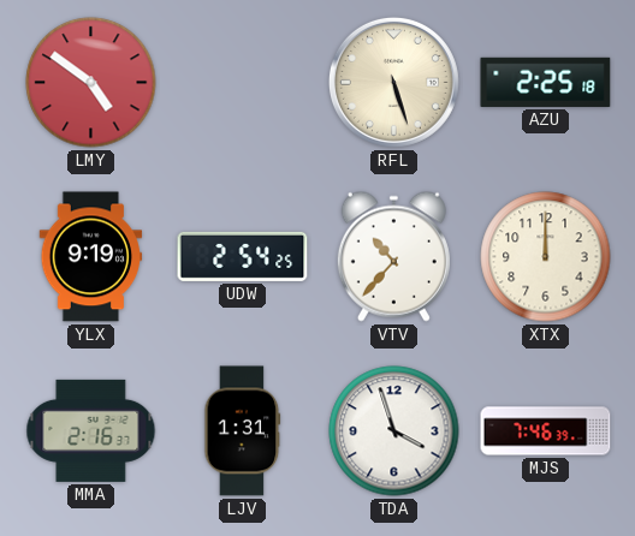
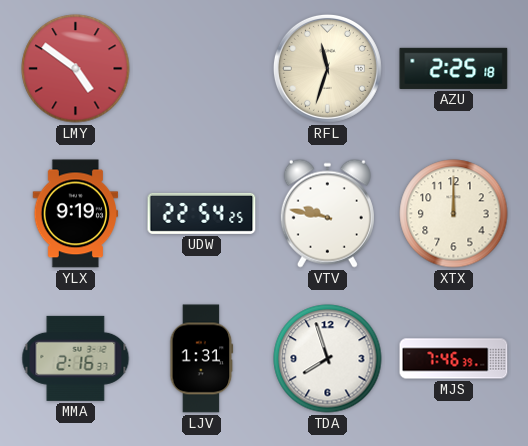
RFL: 5:27 -> 11:33 (327, 68)
UDW: 2:54 -> 22:54 (202, 213)
VTV: 10:37 -> 9:47 (327, 213)
TDA: 3:57 -> 7:57 (328, 359)
